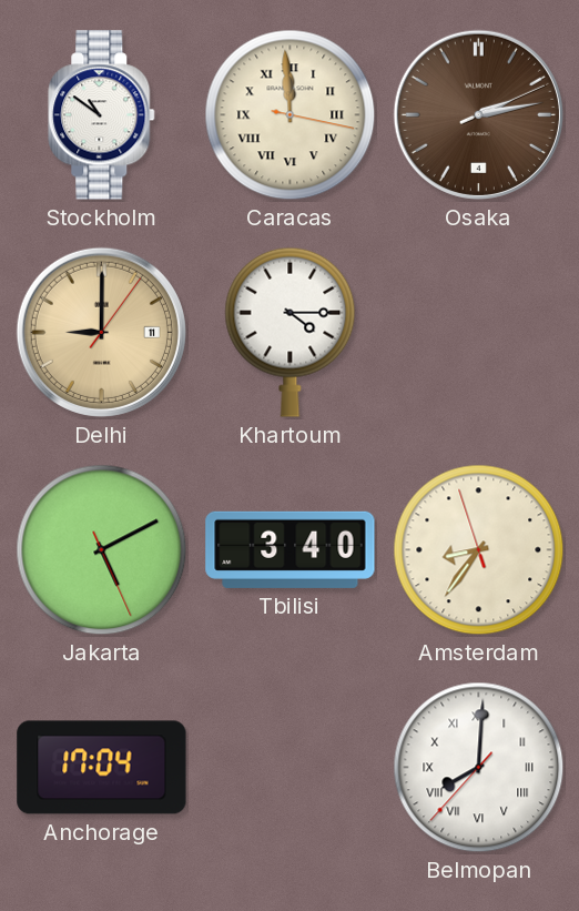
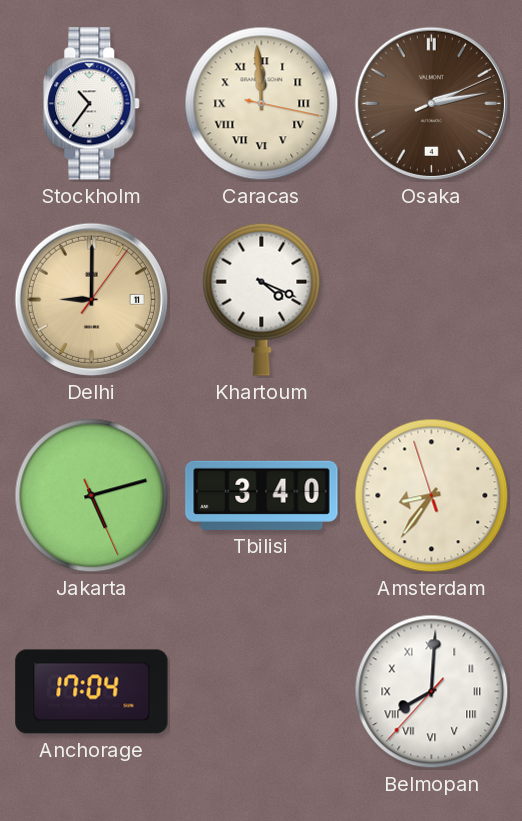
Stockholm: 10:51 -> 10:36 (92, 104)
Khartoum: 4:15 -> 4:19 (262, 299)
Jakarta: 5:10 -> 5:12 (92, 496)
